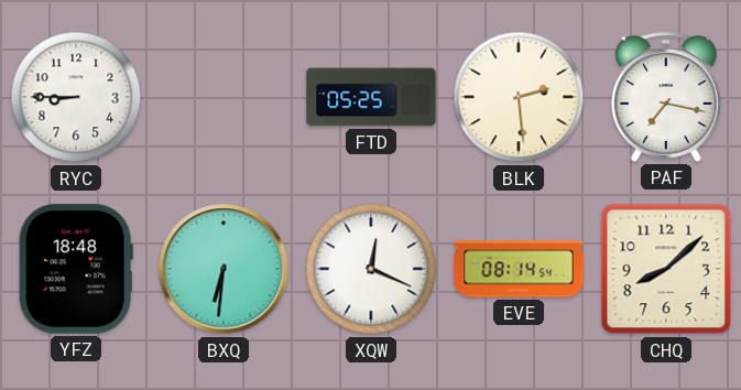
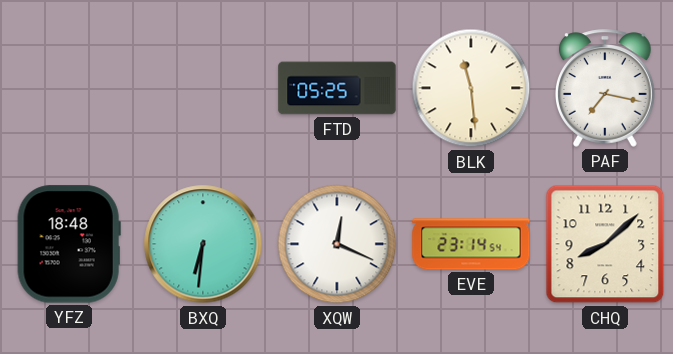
RYC: 8:45 -> none (76, 97)
BLK: 2:29 -> 11:29 (471, 88)
EVE: 08:14 -> 23:14 (471, 244)
